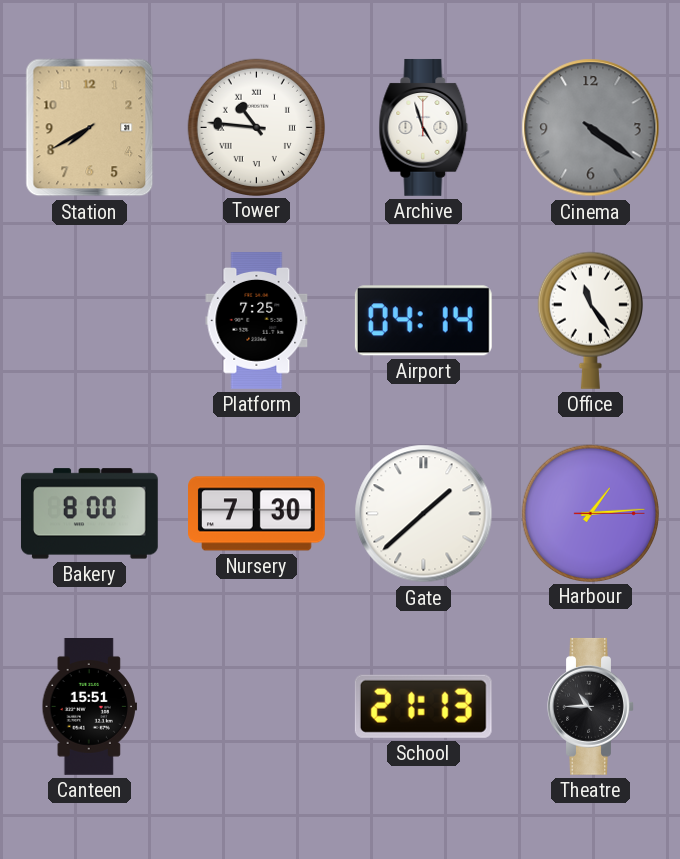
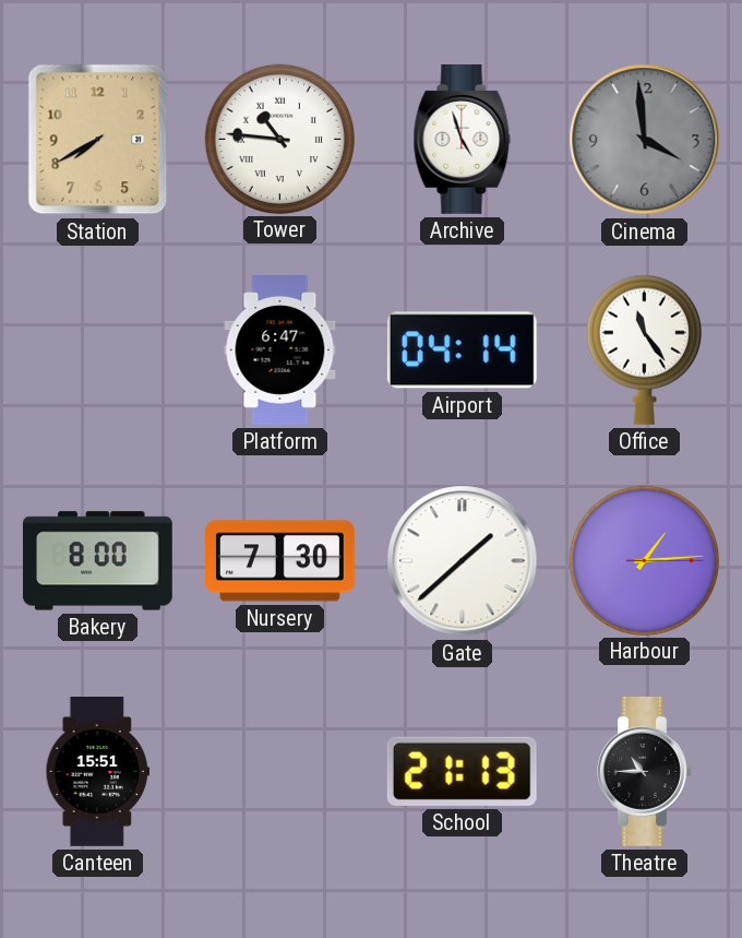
Cinema: 4:21 -> 3:59 (645, 140)
Platform: 7:25 -> 6:47 (280, 351)
